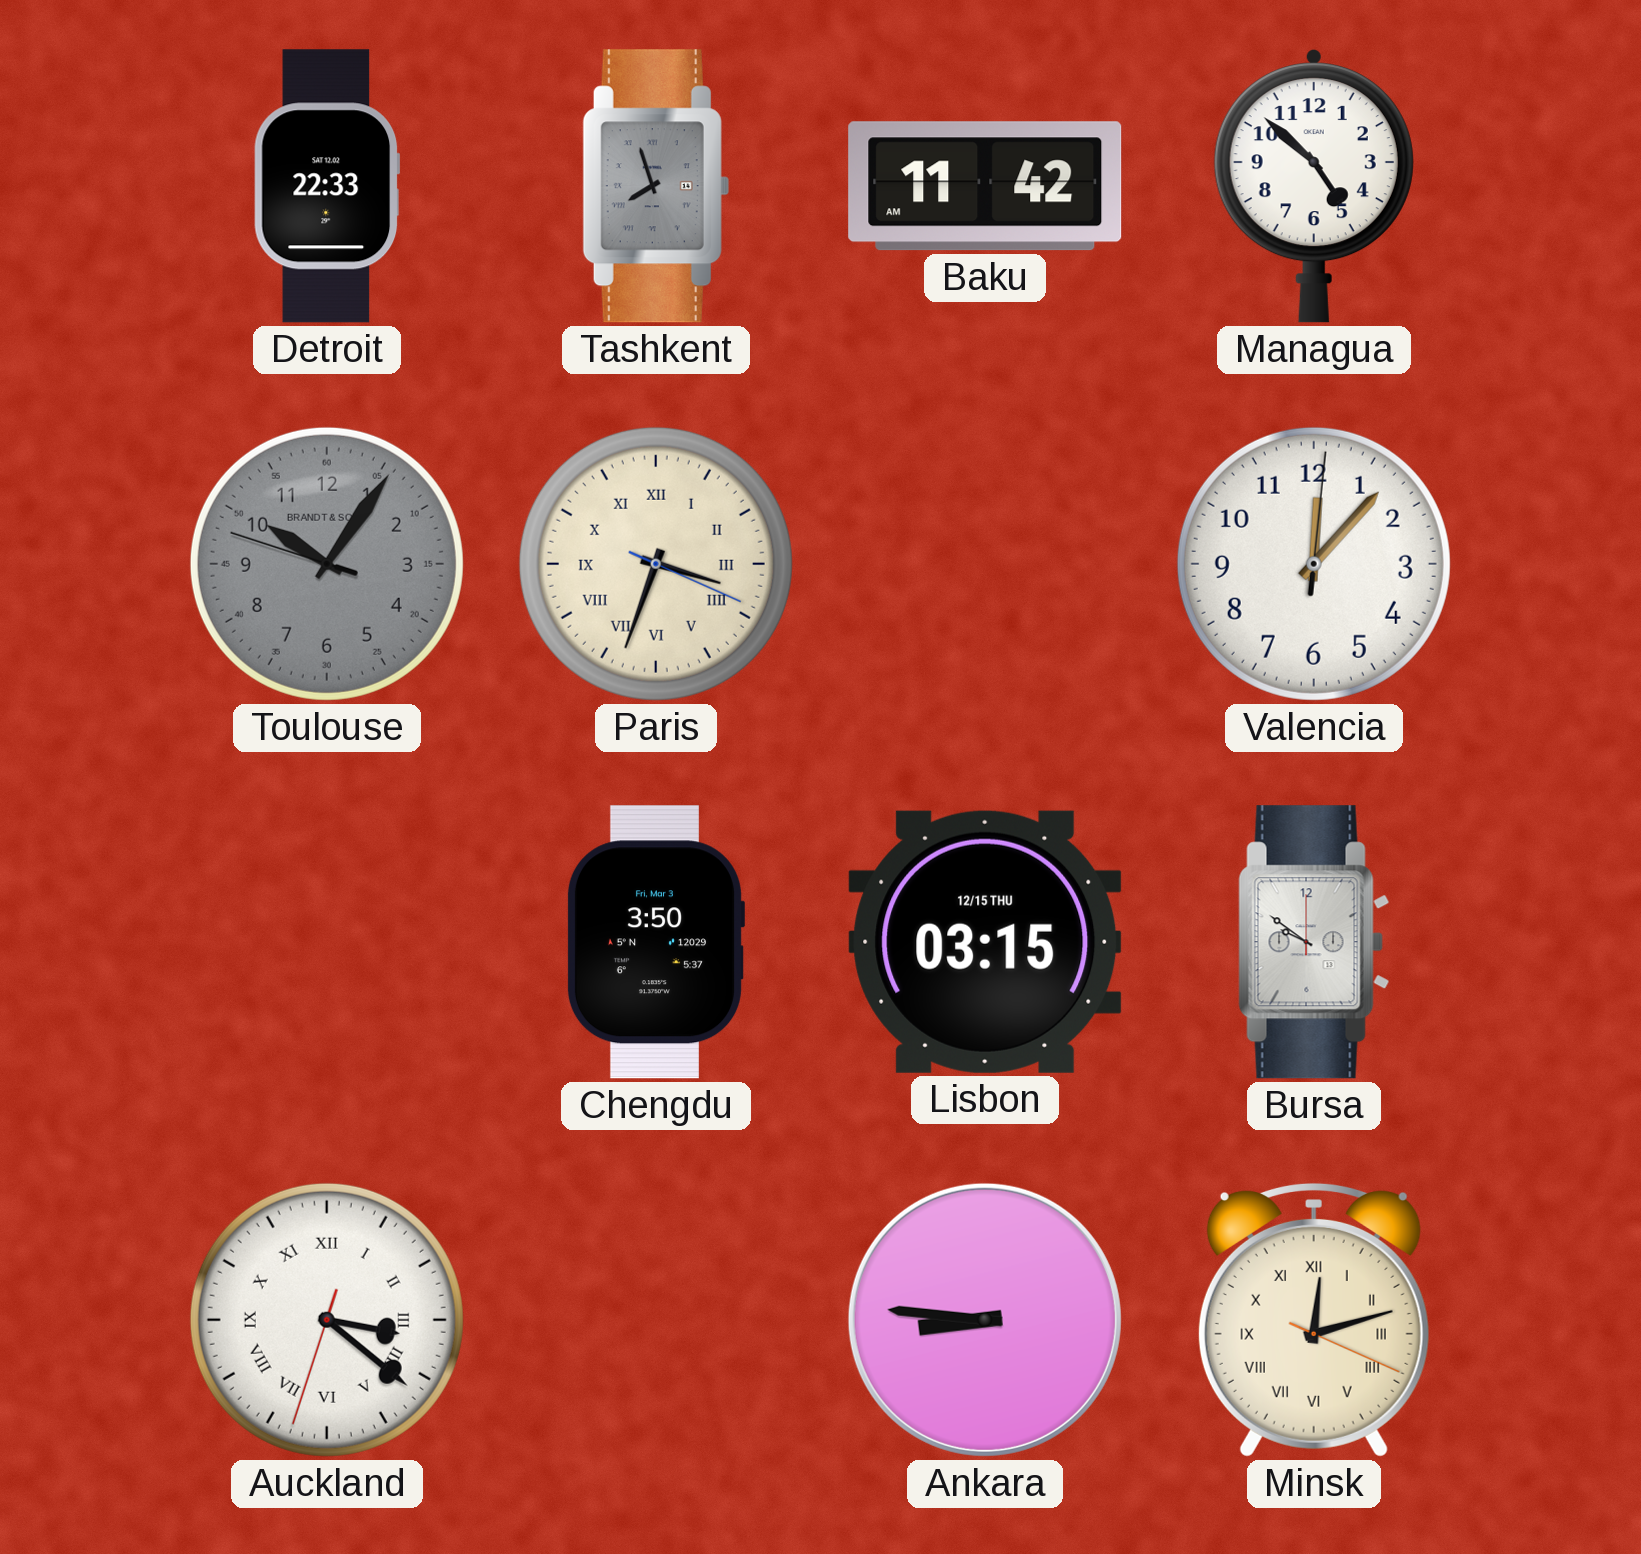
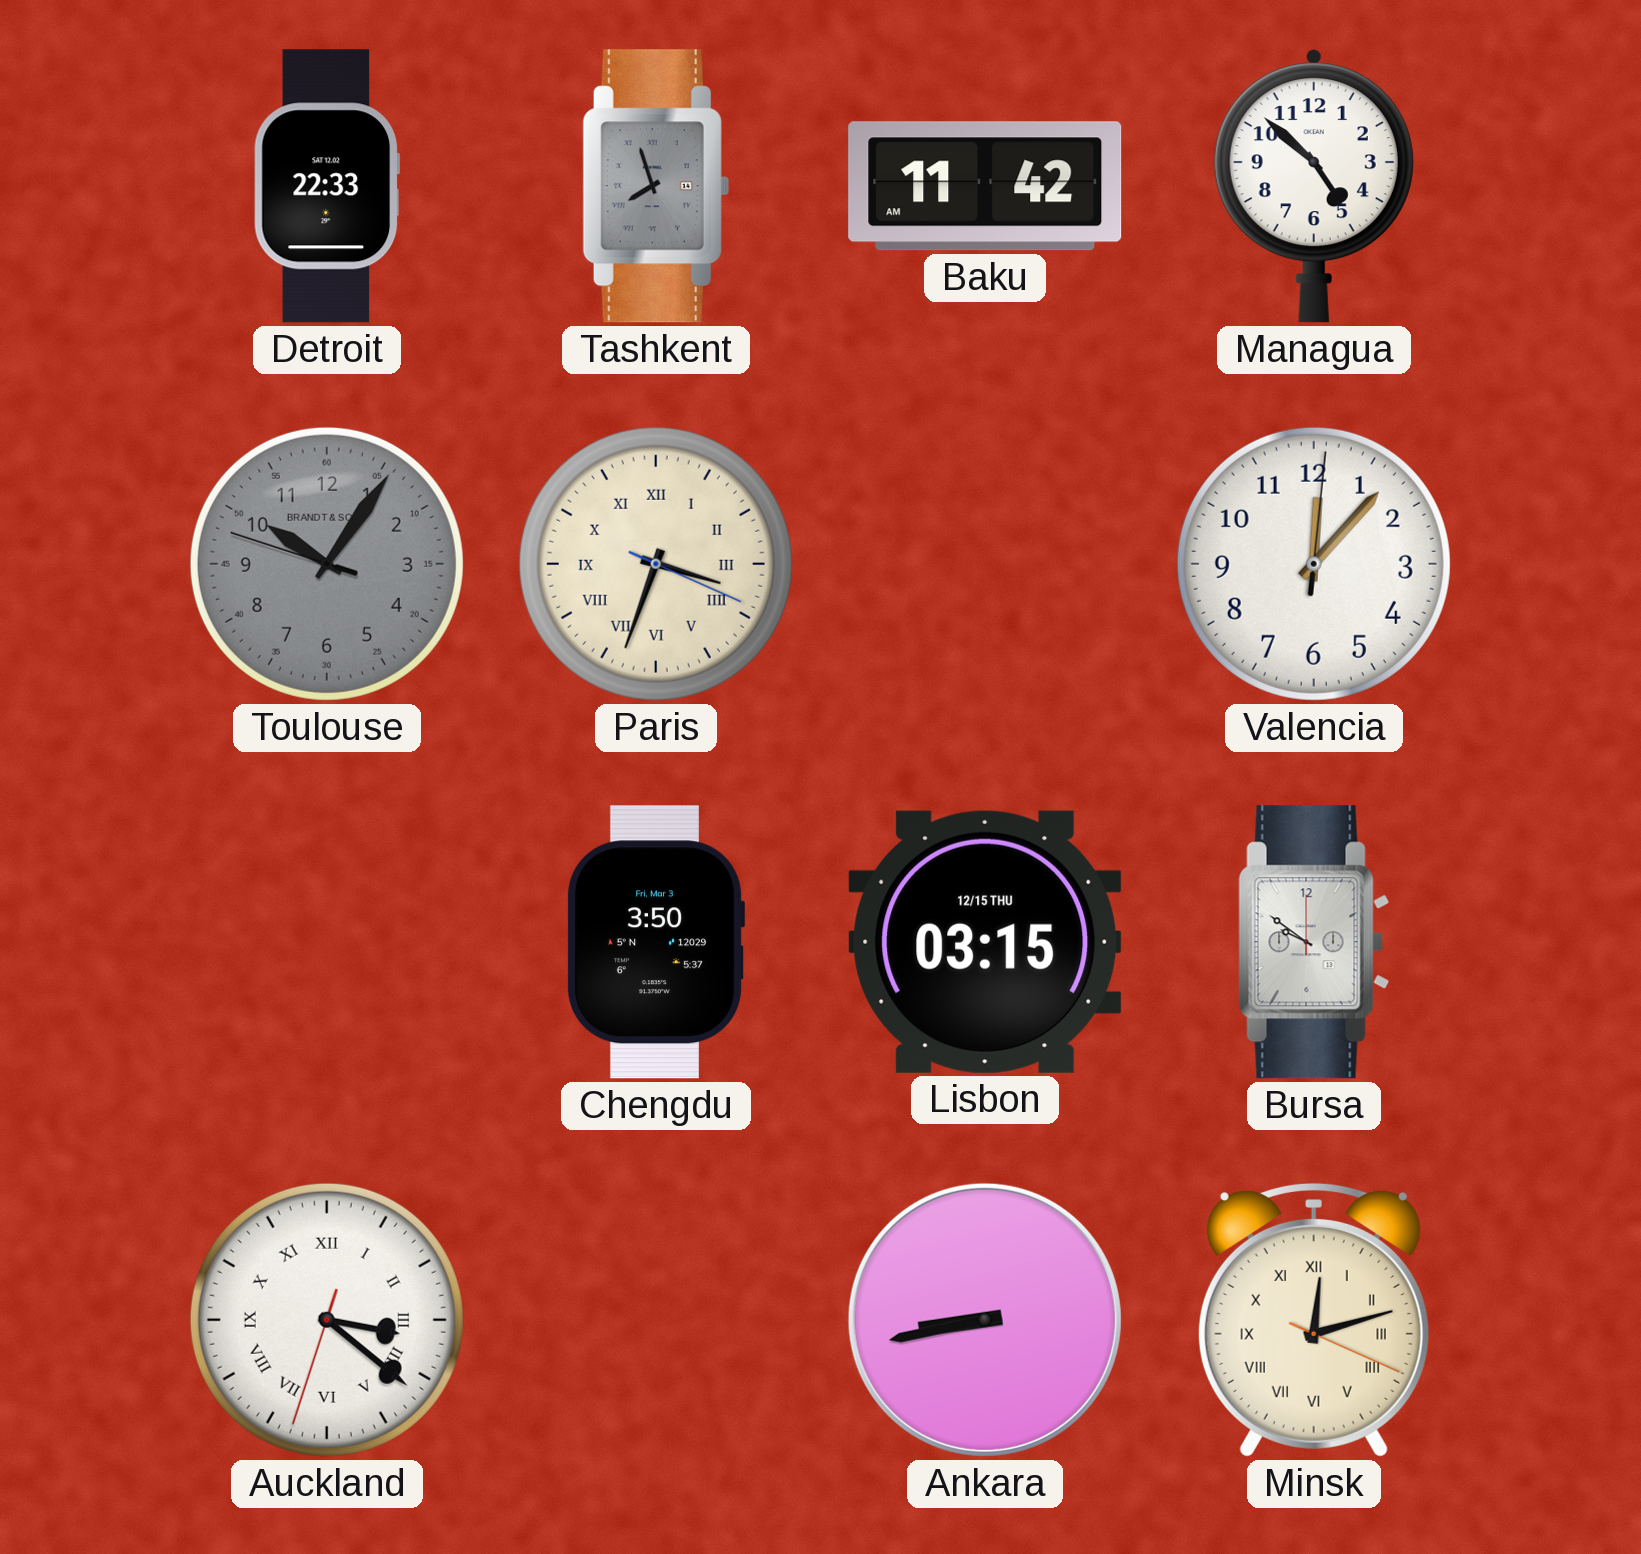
Ankara: 8:46 -> 8:43 (985, 1320)
